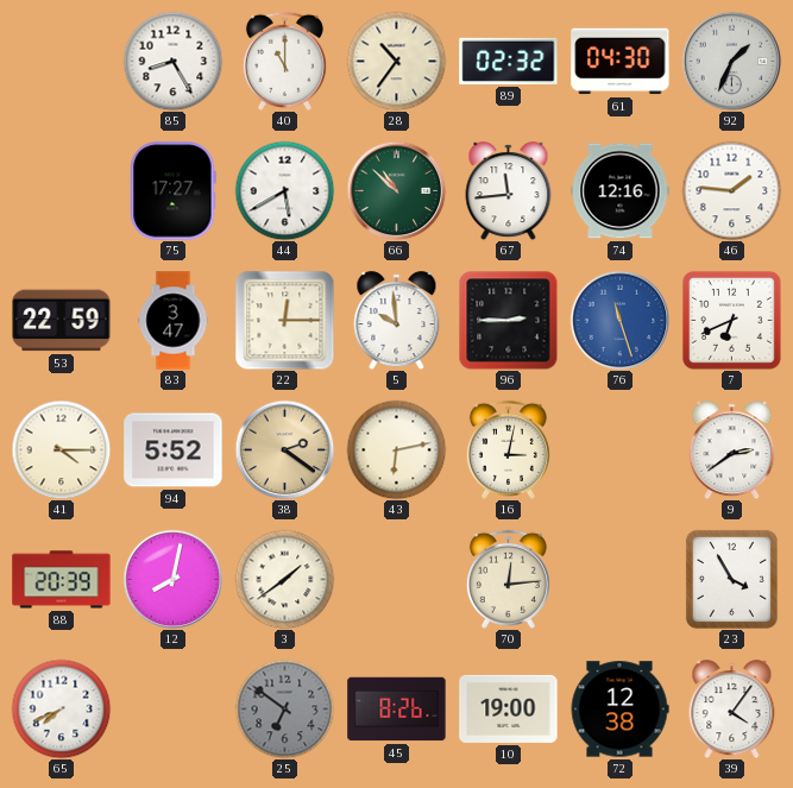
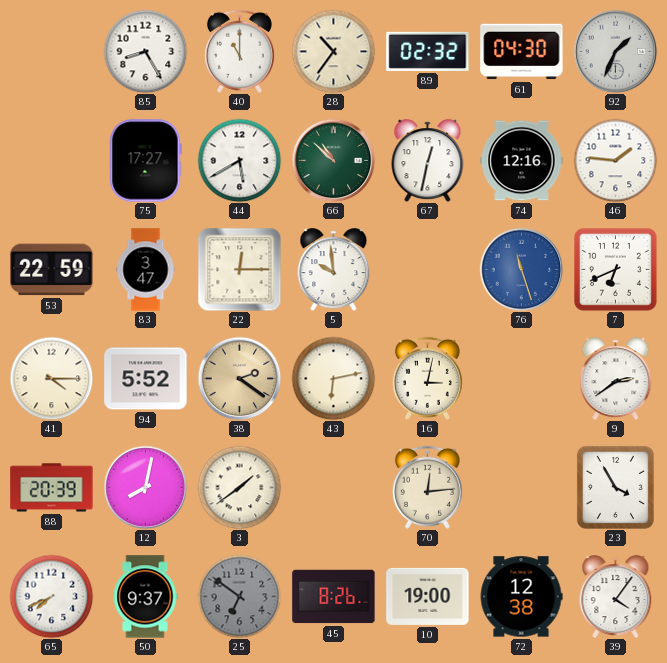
67: 11:44 -> 12:32 (428, 161)
96: 2:45 -> none (508, 320)
50: none -> 9:37 (145, 597)
